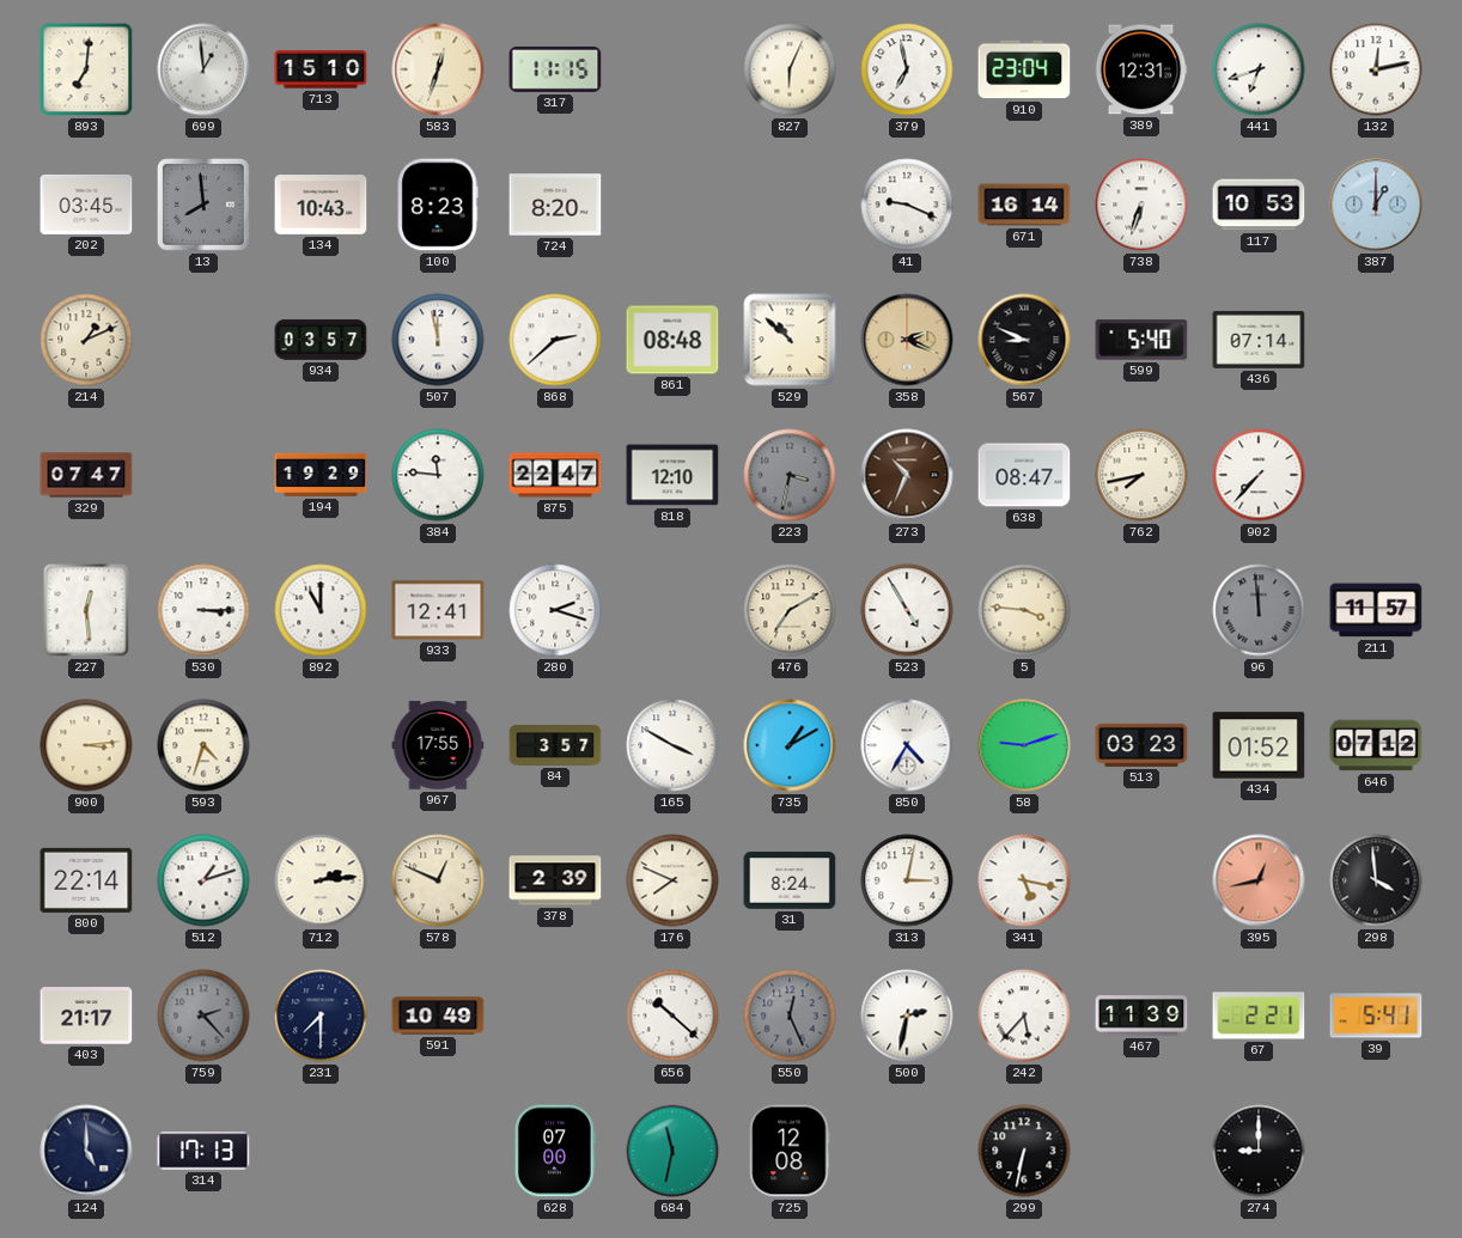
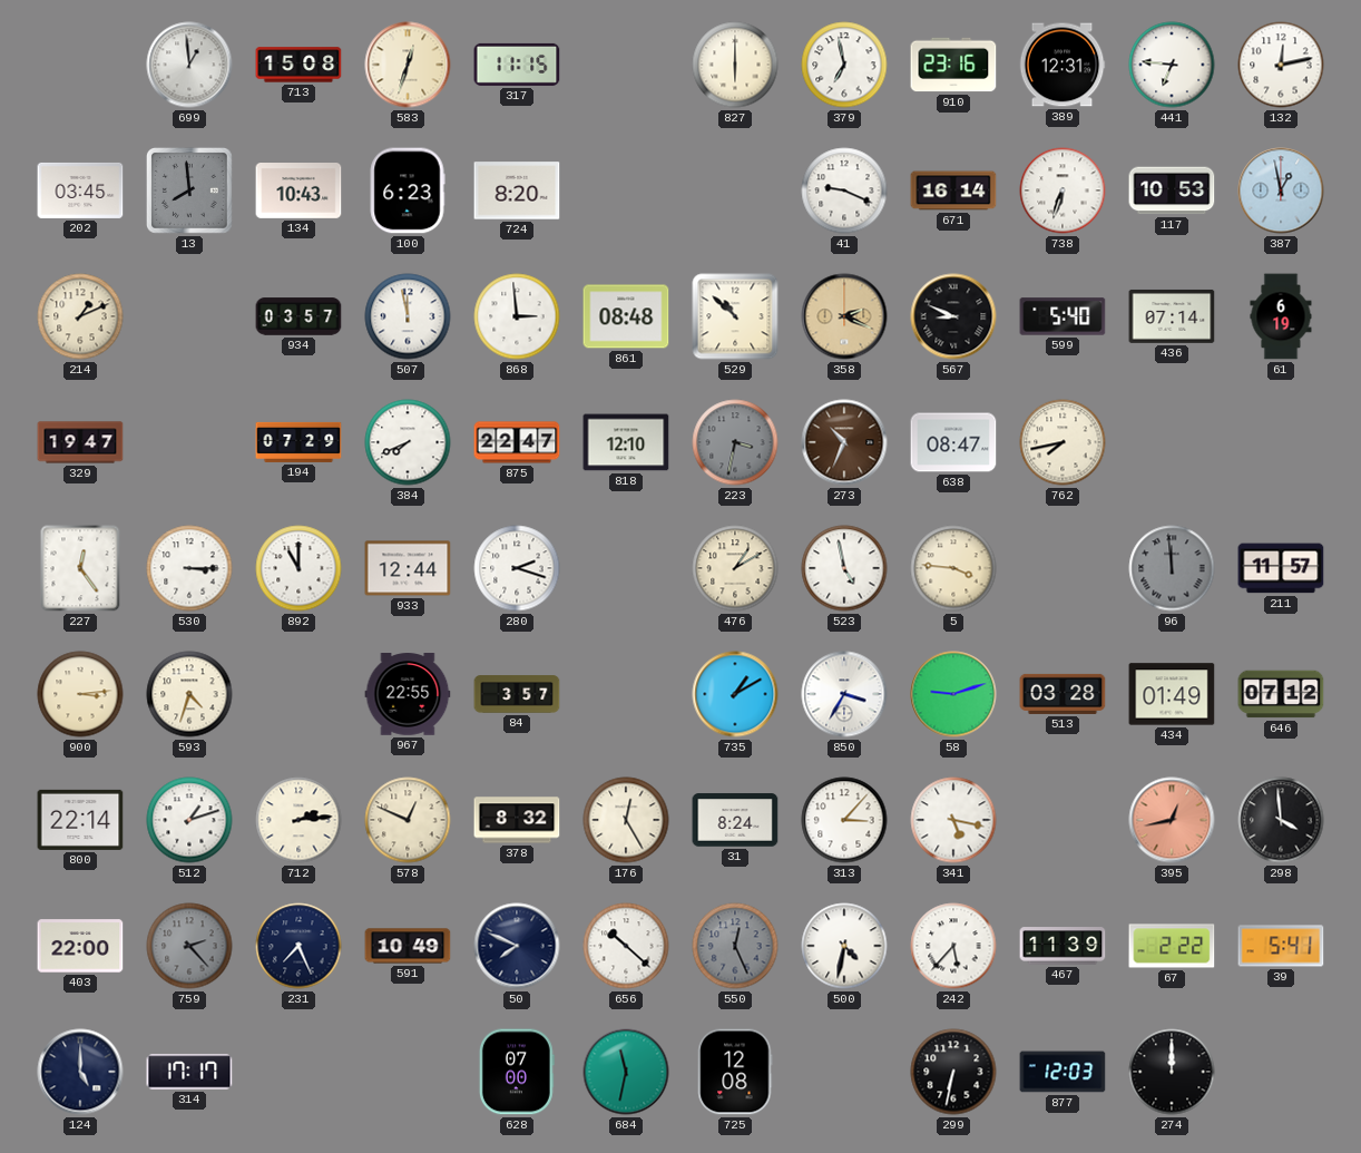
893: 7:01 -> none (86, 69)
713: 15:10 -> 15:08 (298, 65)
827: 6:04 -> 6:00 (735, 65)
910: 23:04 -> 23:16 (953, 65)
441: 6:42 -> 6:46 (1172, 65)
100: 8:23 -> 6:23 (408, 190)
387: 1:00 -> 12:58 (1281, 190)
868: 2:38 -> 2:59 (517, 316)
61: none -> 6:19 (1281, 316)
329: 07:47 -> 19:47 (80, 442)
194: 19:29 -> 07:29 (298, 442)
384: 11:46 -> 7:41 (408, 442)
902: 7:37 -> none (1259, 475)
227: 12:29 -> 12:24 (80, 568)
933: 12:41 -> 12:44 (408, 568)
476: 7:10 -> 1:10 (735, 568)
523: 4:55 -> 4:58 (844, 568)
967: 17:55 -> 22:55 (408, 694)
165: 3:50 -> none (672, 745)
850: 4:35 -> 3:35 (844, 694)
513: 03:23 -> 03:28 (1063, 694)
434: 01:52 -> 01:49 (1172, 694)
378: 2:39 -> 8:32 (517, 820)
176: 7:49 -> 12:25 (626, 820)
313: 3:02 -> 3:07 (844, 820)
403: 21:17 -> 22:00 (80, 946)
231: 7:30 -> 7:26 (298, 946)
50: none -> 7:49 (517, 946)
500: 2:32 -> 4:32 (844, 946)
67: 2:21 -> 2:22 (1172, 946)
314: 17:13 -> 17:17 (189, 1072)
877: none -> 12:03 (1063, 1072)
274: 9:00 -> 12:00 (1172, 1072)
